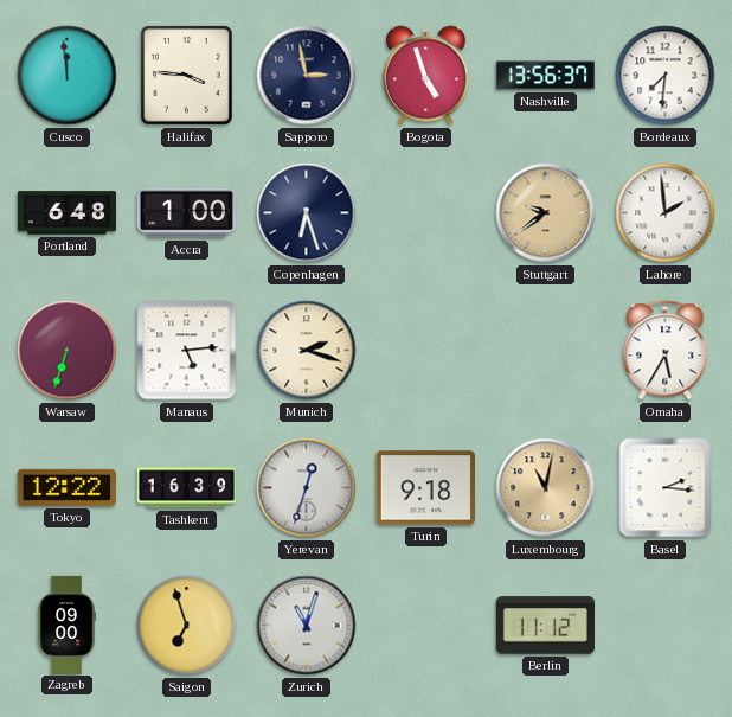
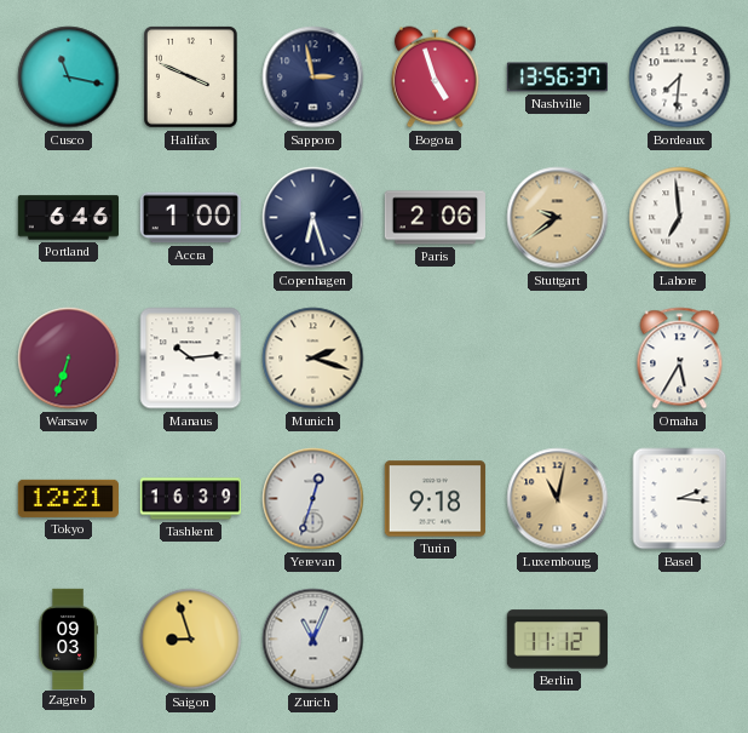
Cusco: 11:59 -> 11:17 (69, 78)
Halifax: 3:46 -> 3:49 (190, 76)
Portland: 6:48 -> 6:46 (68, 218)
Paris: none -> 2:06 (435, 218)
Lahore: 1:59 -> 6:59 (680, 218)
Manaus: 5:14 -> 10:14 (191, 359)
Tokyo: 12:22 -> 12:21 (68, 498)
Zagreb: 09:00 -> 09:03 (68, 638)
Saigon: 6:57 -> 8:57 (191, 640)
Zurich: 11:03 -> 11:04 (313, 640)
